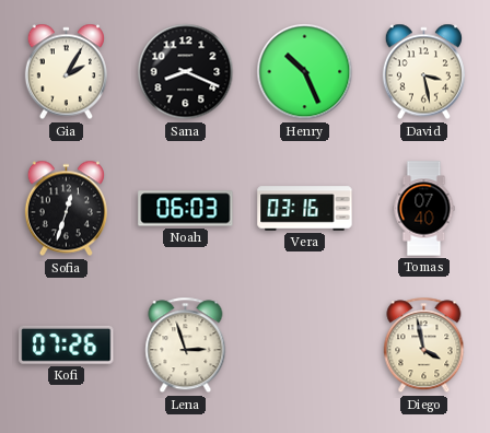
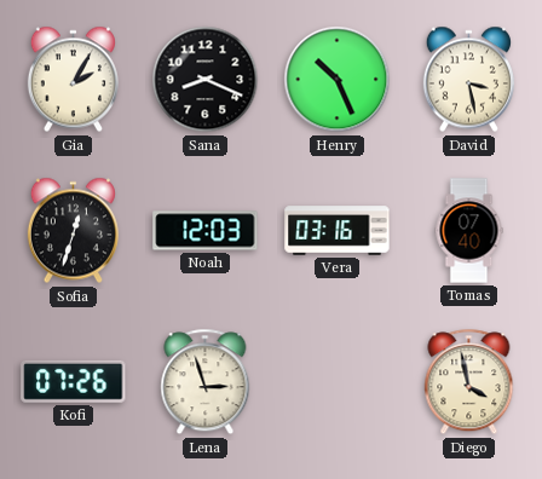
Noah: 06:03 -> 12:03 (206, 231)
